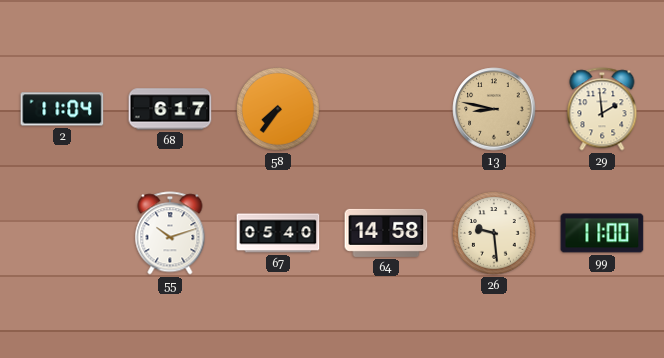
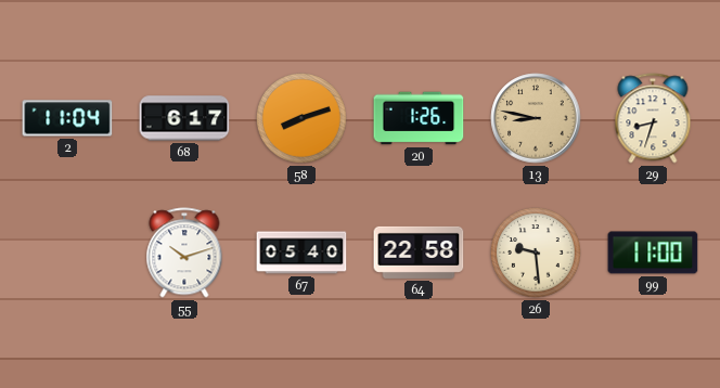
58: 7:36 -> 8:12 (301, 118)
20: none -> 1:26 (419, 118)
29: 1:59 -> 8:33 (653, 118)
64: 14:58 -> 22:58 (419, 253)
